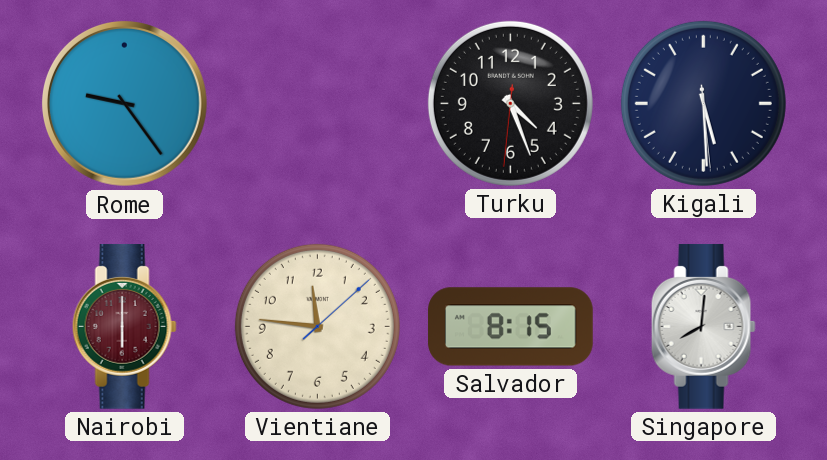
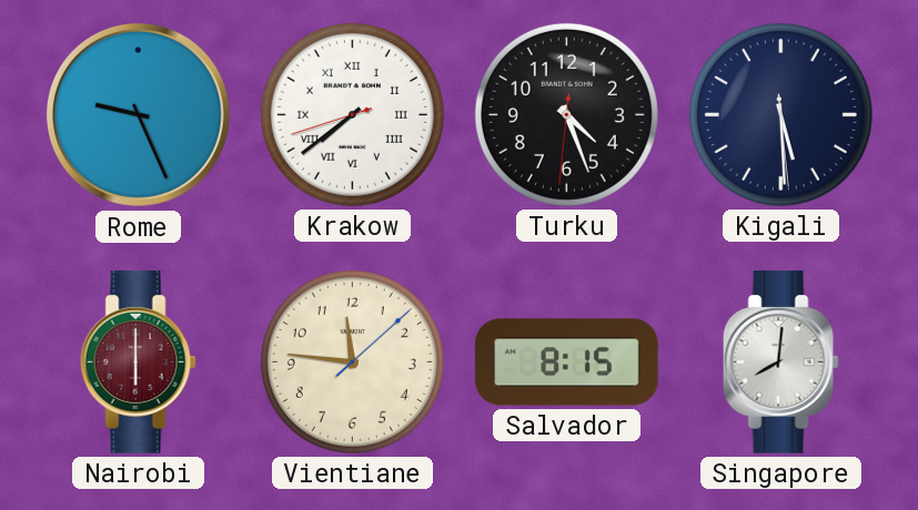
Rome: 9:24 -> 9:26 (138, 114)
Krakow: none -> 7:38 (352, 114)
